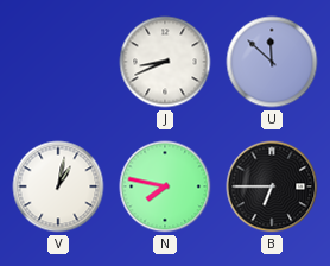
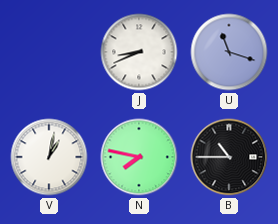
U: 11:52 -> 11:18 (229, 52)
B: 6:45 -> 10:45 (229, 157)
